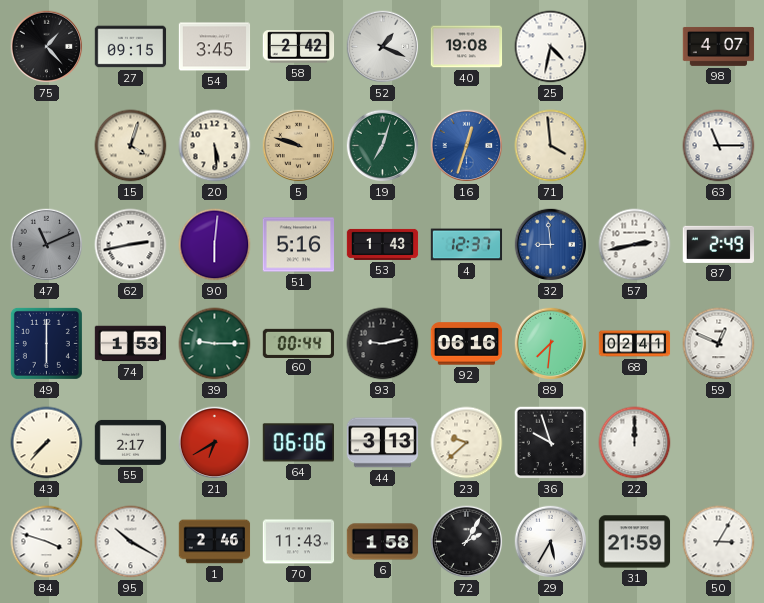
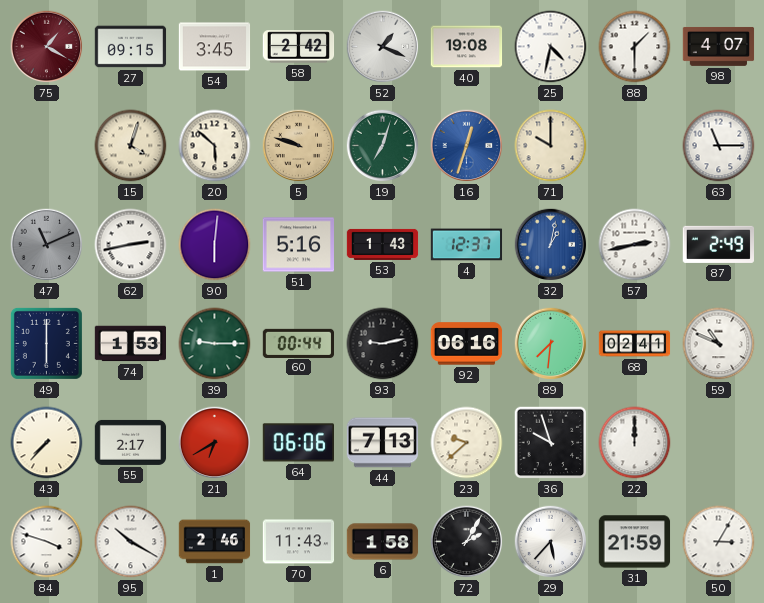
75: 1:23 -> 1:20 (47, 47)
75 dial: black -> burgundy (47, 47)
88: none -> 1:30 (635, 47)
20: 5:29 -> 5:52 (215, 146)
71: 3:59 -> 10:00 (551, 146)
32: 8:59 -> 1:02 (551, 245)
59: 12:49 -> 10:49 (719, 344)
44: 3:13 -> 7:13 (383, 443)
29: 5:35 -> 5:37 (551, 542)
